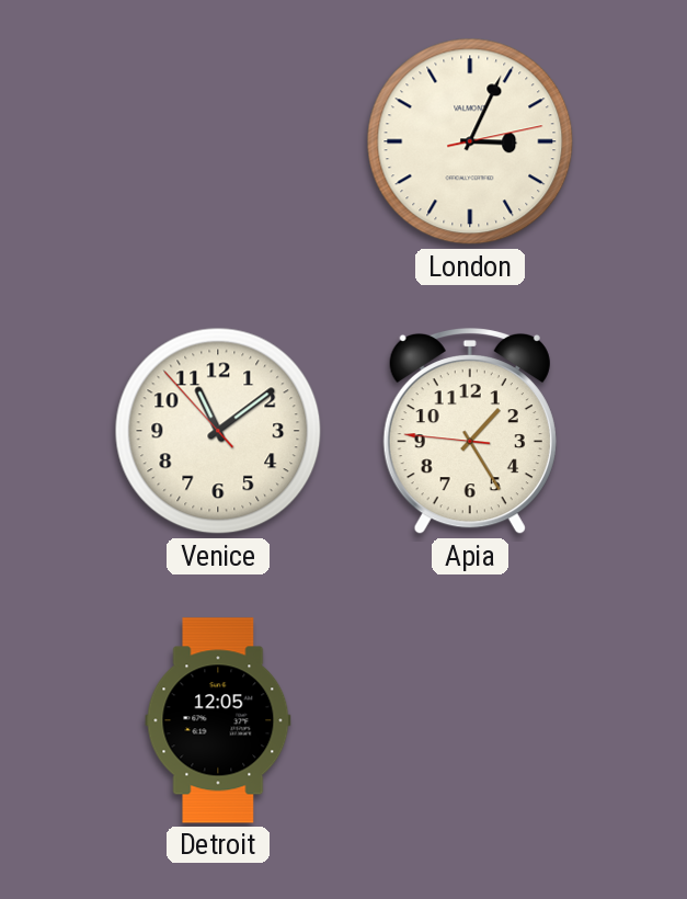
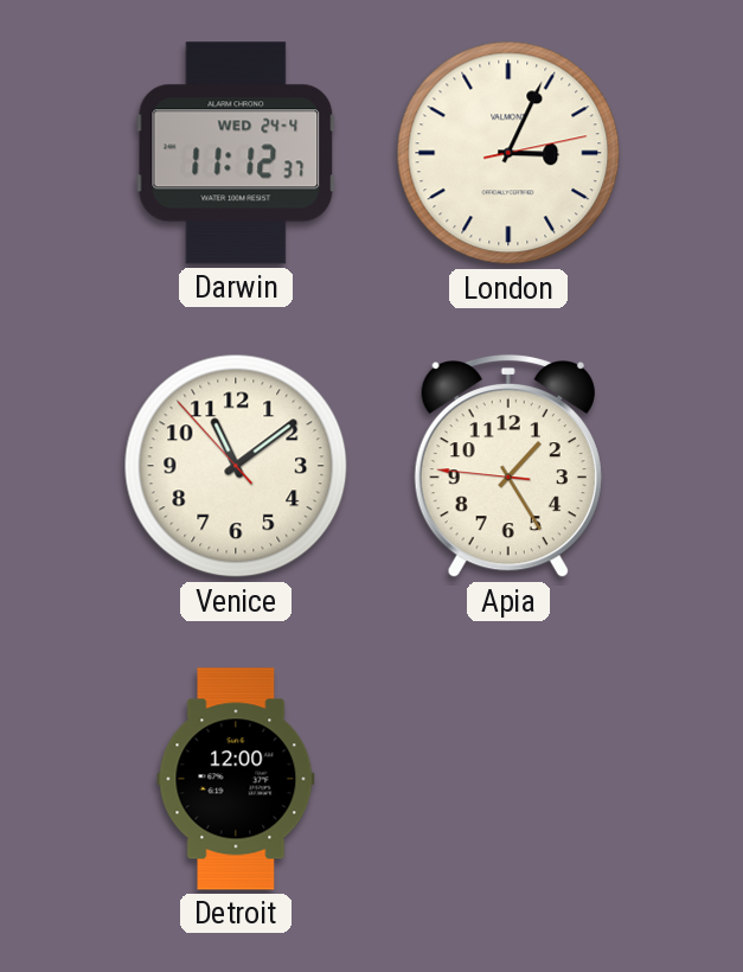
Darwin: none -> 11:12 (236, 153)
Detroit: 12:05 -> 12:00 (236, 779)
